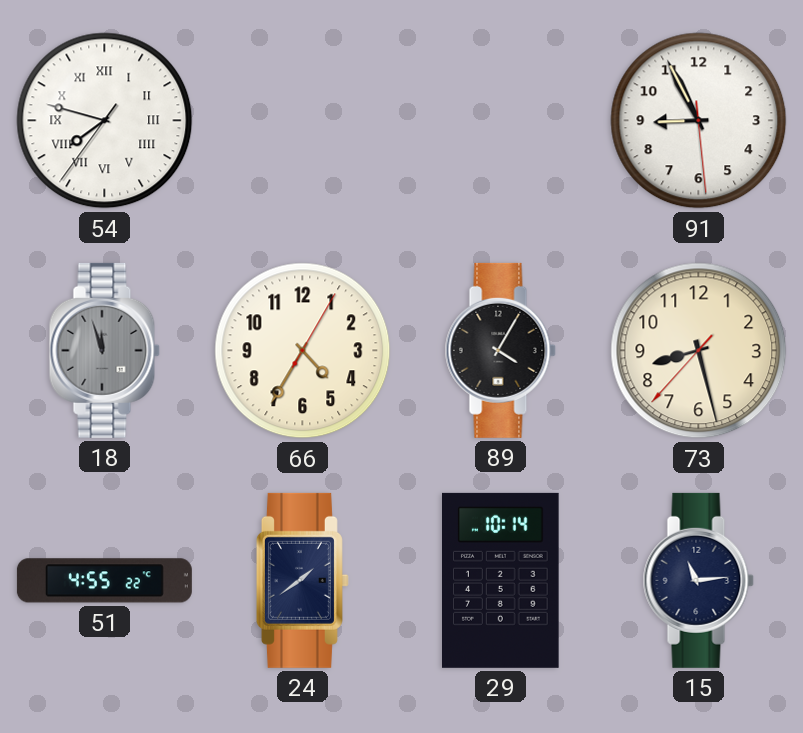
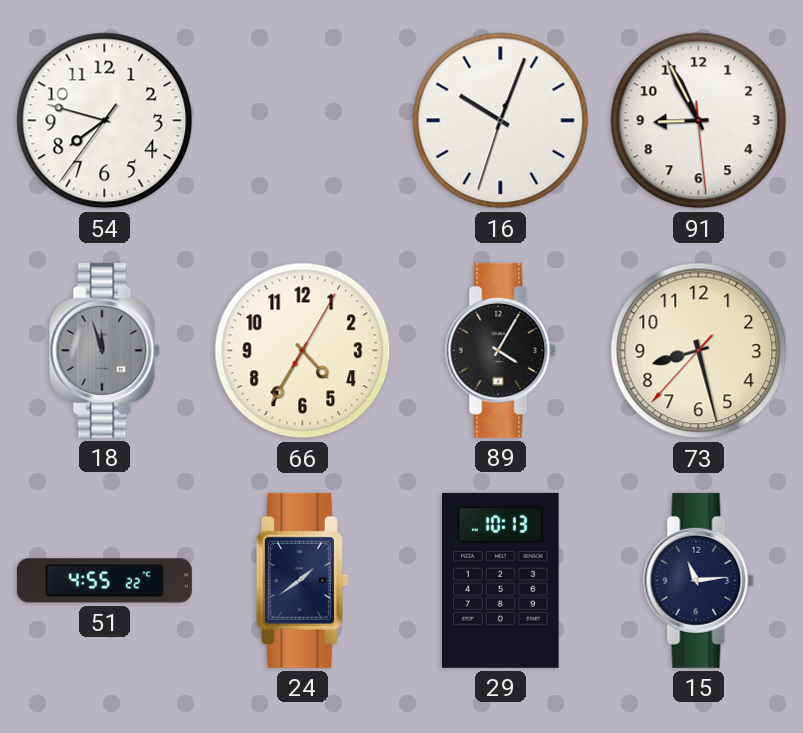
54 numerals: Roman -> Arabic (105, 121)
16: none -> 10:03 (501, 121)
29: 10:14 -> 10:13 (501, 580)
